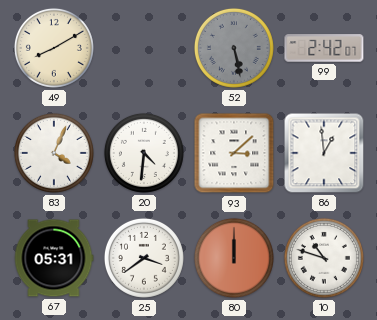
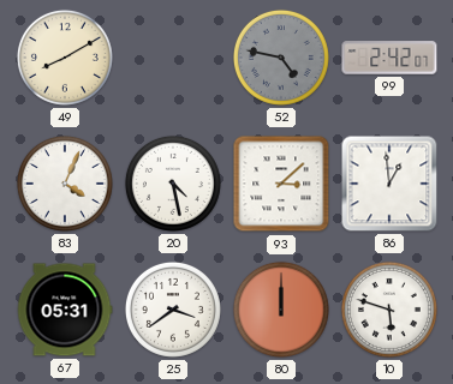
52: 5:28 -> 4:47 (281, 58)
20: 4:31 -> 4:28 (173, 184)
10: 10:48 -> 5:48 (389, 310)
